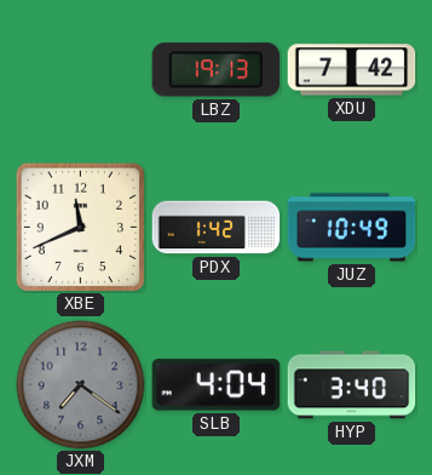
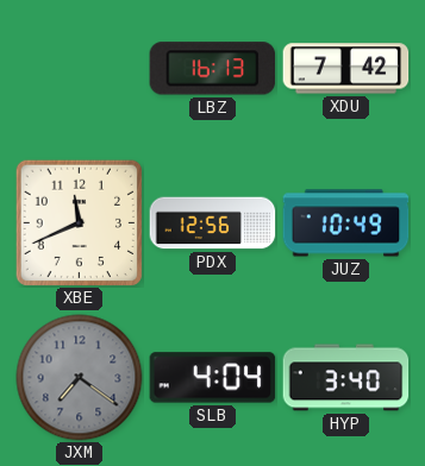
LBZ: 19:13 -> 16:13 (213, 69)
PDX: 1:42 -> 12:56 (213, 223)
